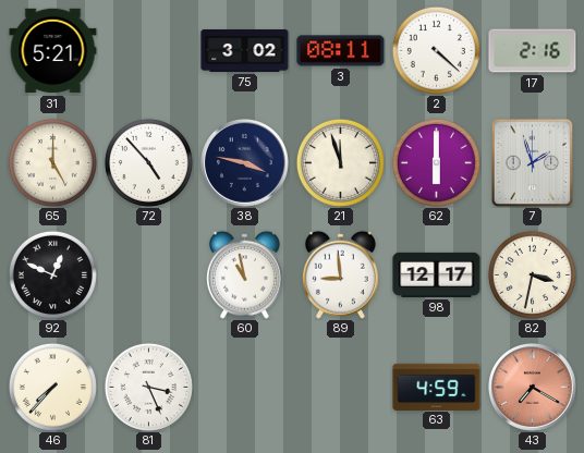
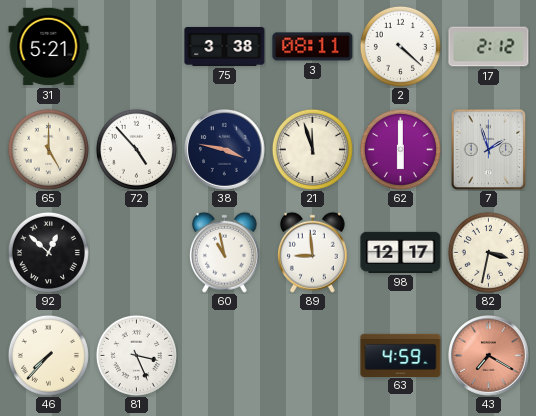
75: 3:02 -> 3:38 (225, 46)
17: 2:16 -> 2:12 (489, 47)
92: 12:49 -> 12:52 (48, 252)
